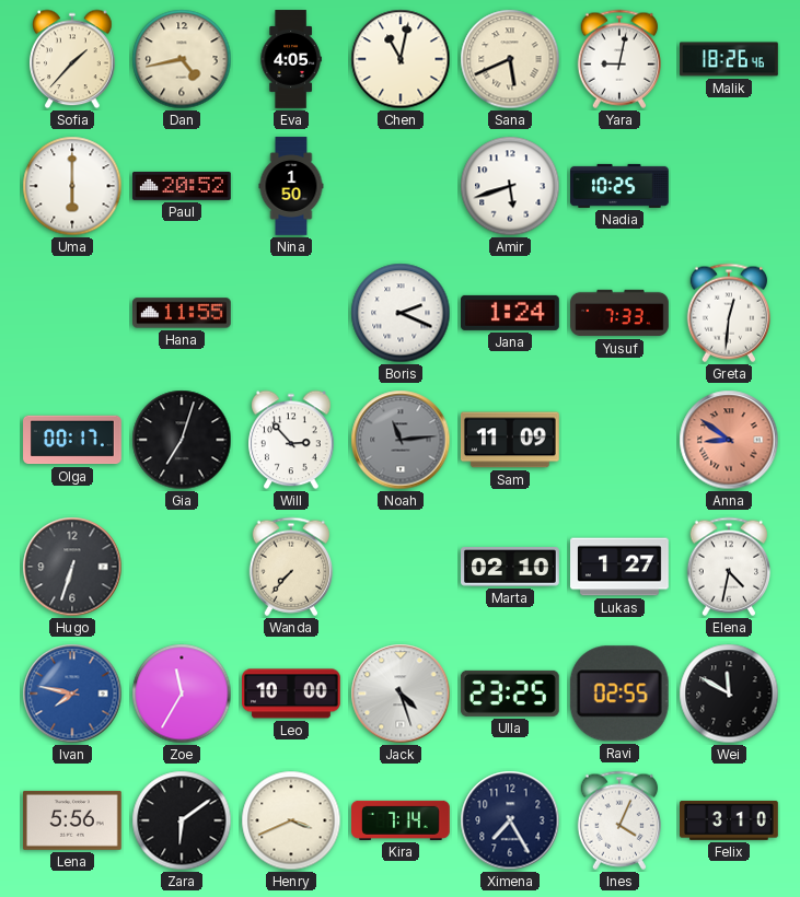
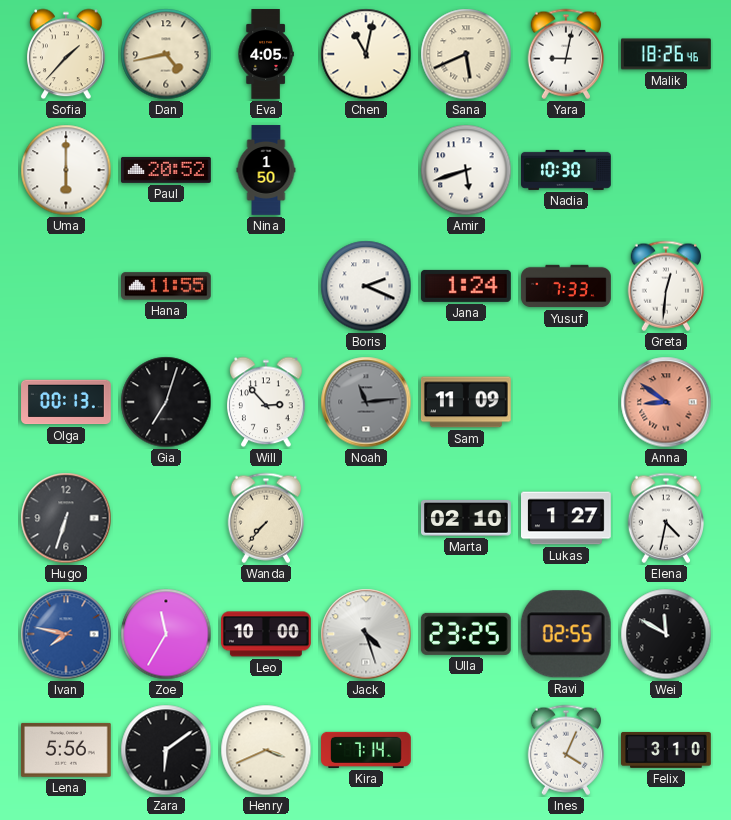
Nadia: 10:25 -> 10:30 (567, 170)
Olga: 00:17 -> 00:13 (66, 402)
Ximena: 7:25 -> none (510, 820)
